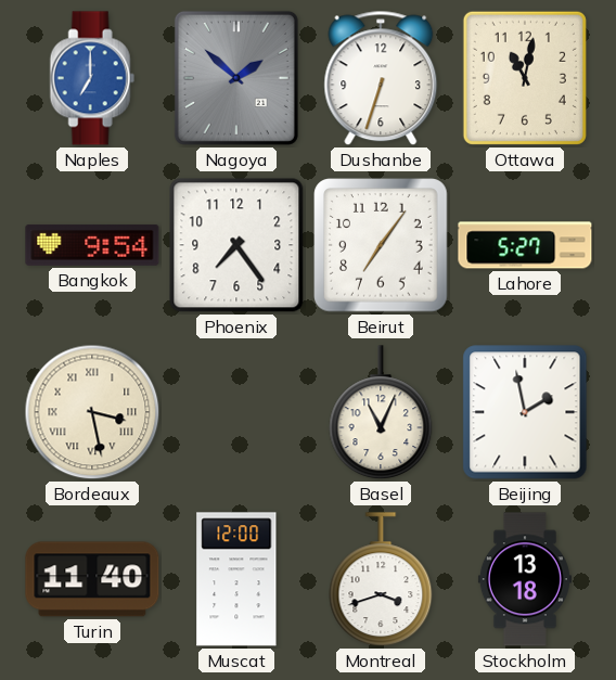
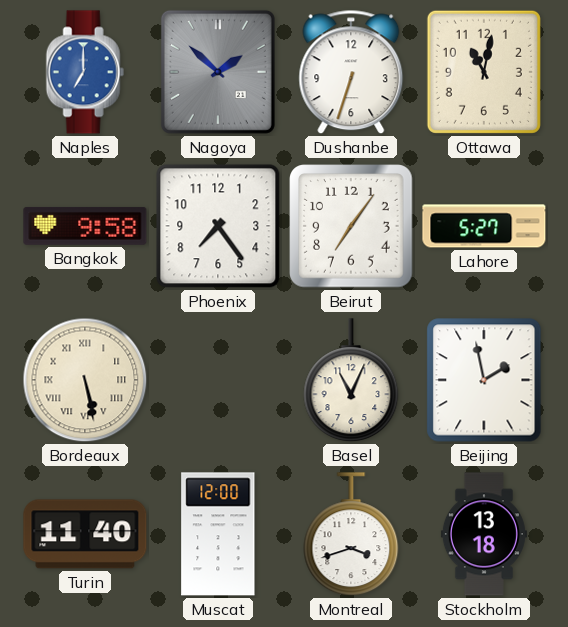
Bangkok: 9:54 -> 9:58 (85, 226)
Bordeaux: 3:28 -> 5:28 (85, 380)
